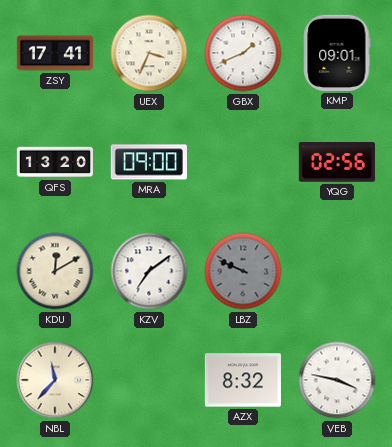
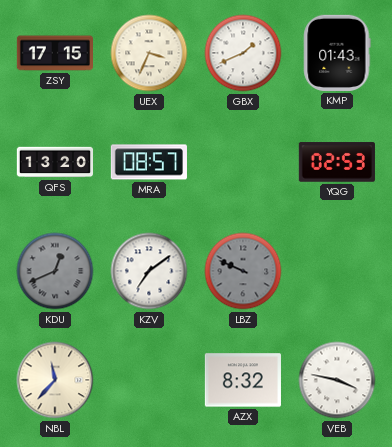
ZSY: 17:41 -> 17:15 (54, 53)
KMP: 09:01 -> 01:43 (337, 53)
MRA: 09:00 -> 08:57 (149, 162)
YQG: 02:56 -> 02:53 (337, 162)
KDU: 12:10 -> 12:41 (55, 271)
KDU dial: cream -> grey (55, 271)
